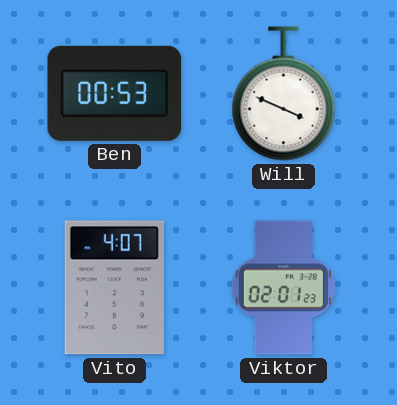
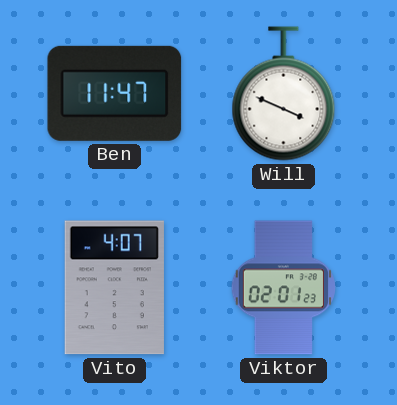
Ben: 00:53 -> 11:47 (115, 93)
